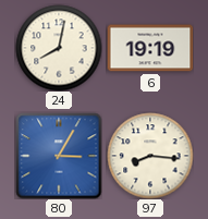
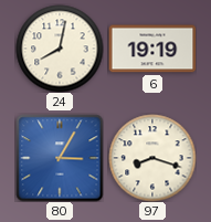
97: 8:16 -> 8:18 (152, 158)
